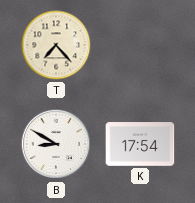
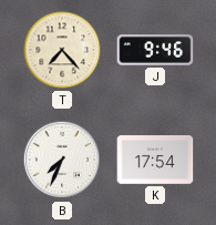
J: none -> 9:46 (155, 50)
B: 8:50 -> 7:34 (62, 160)
